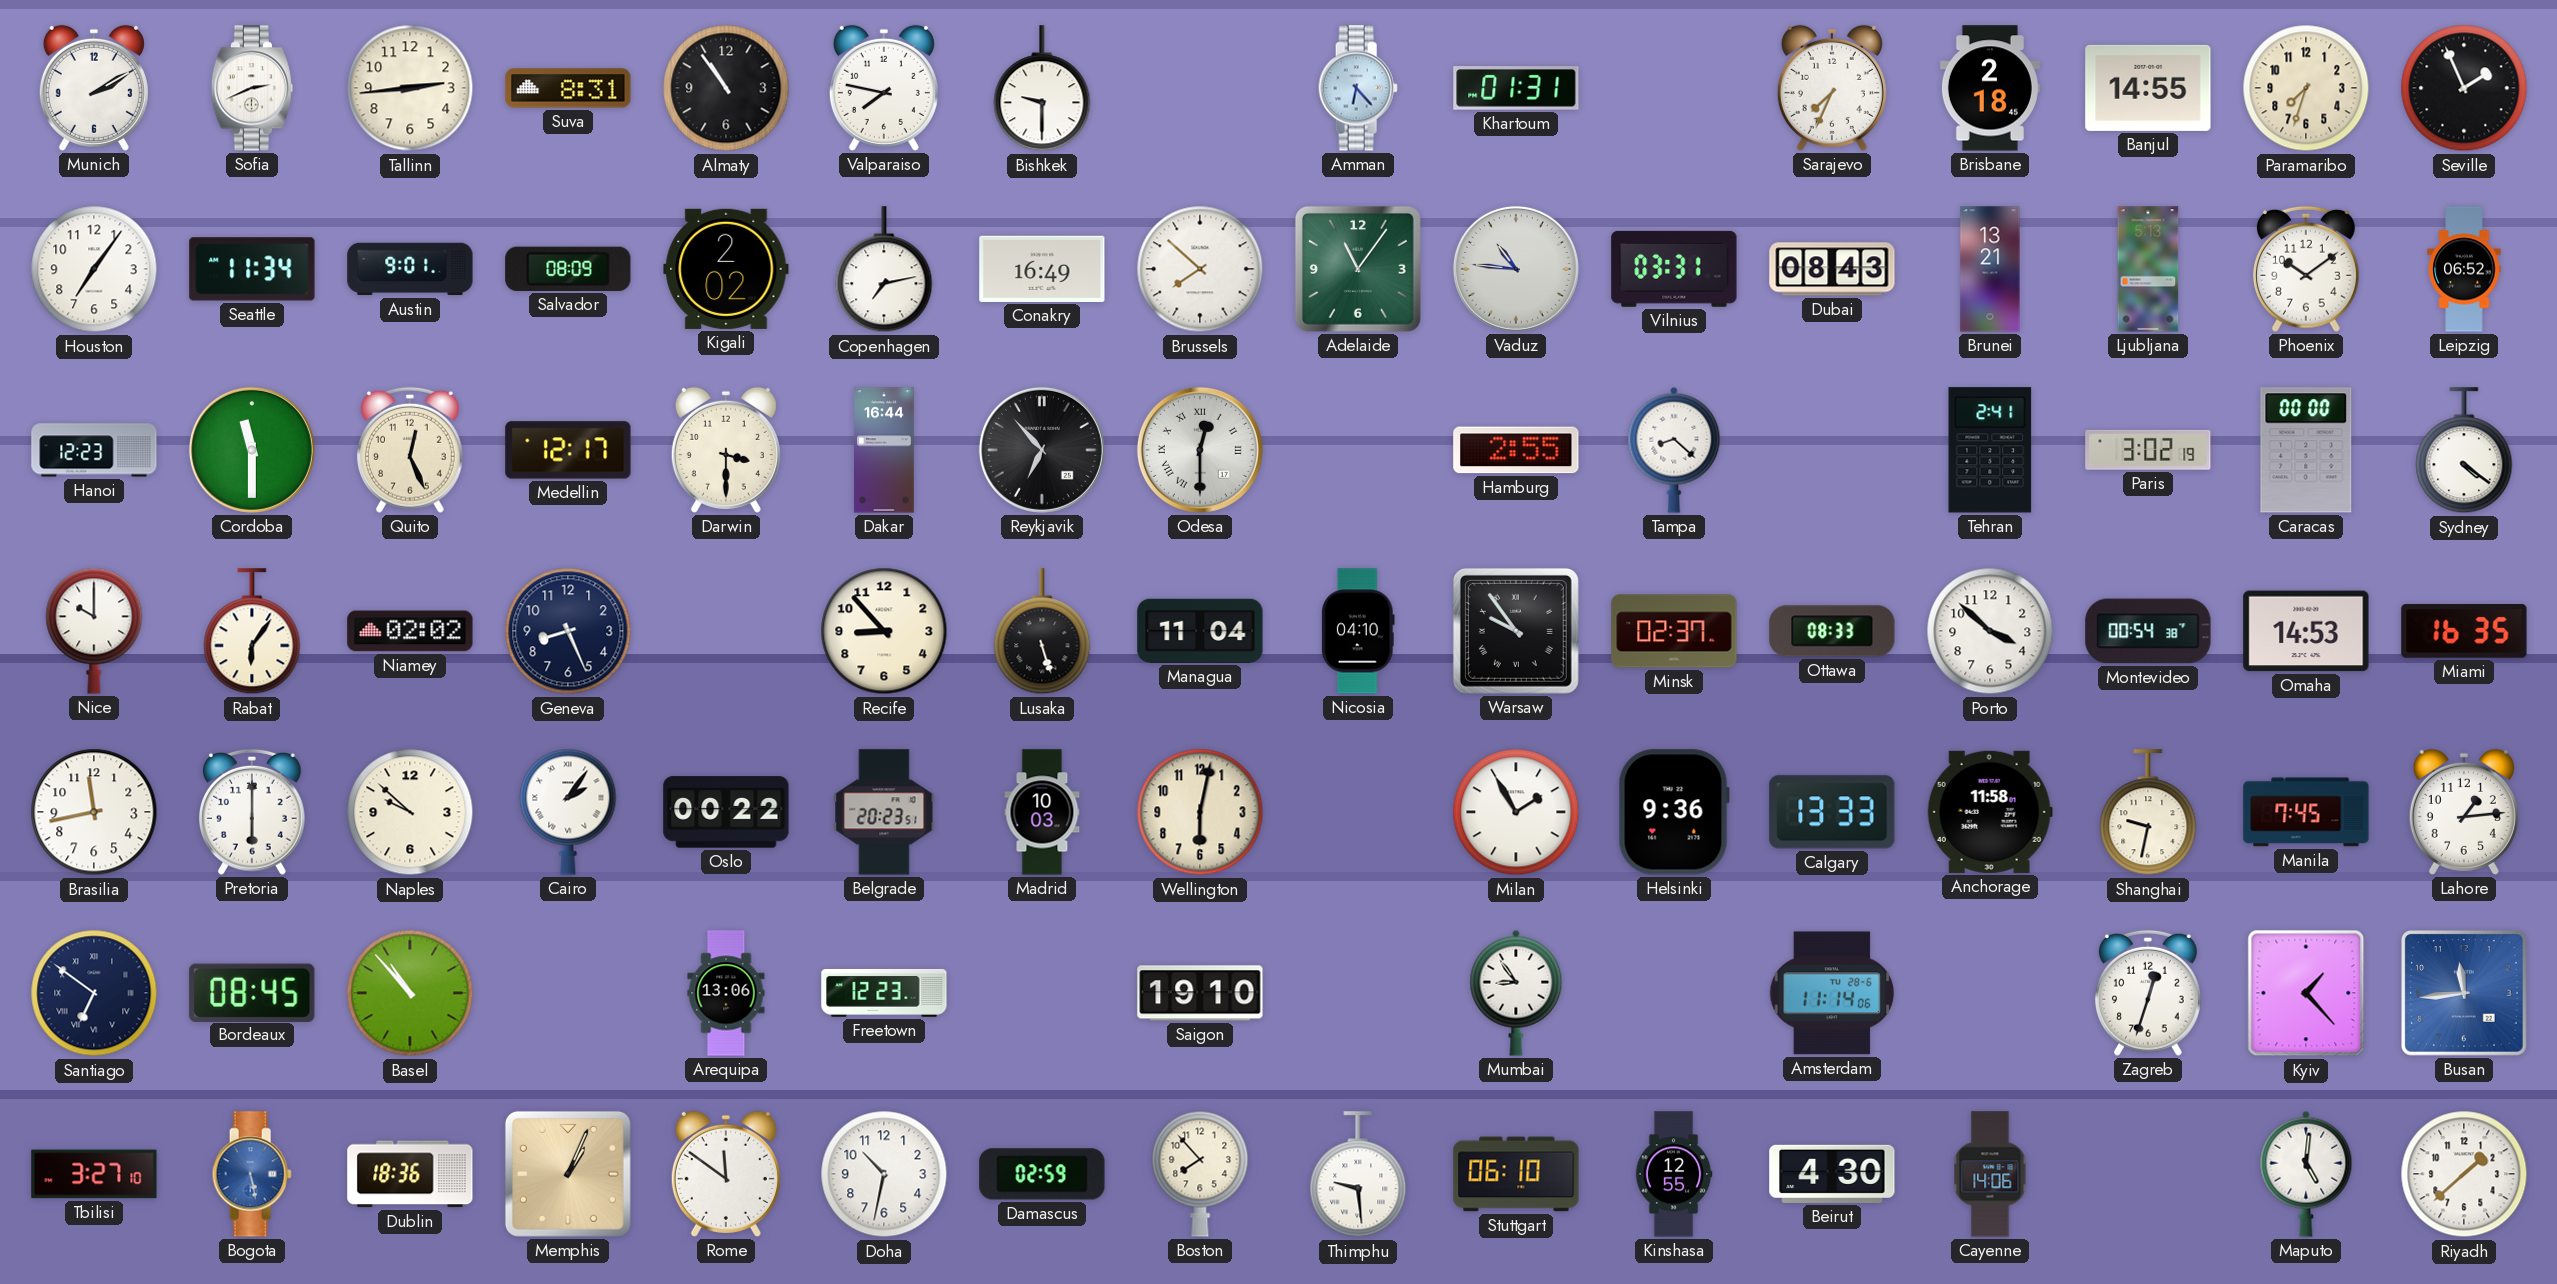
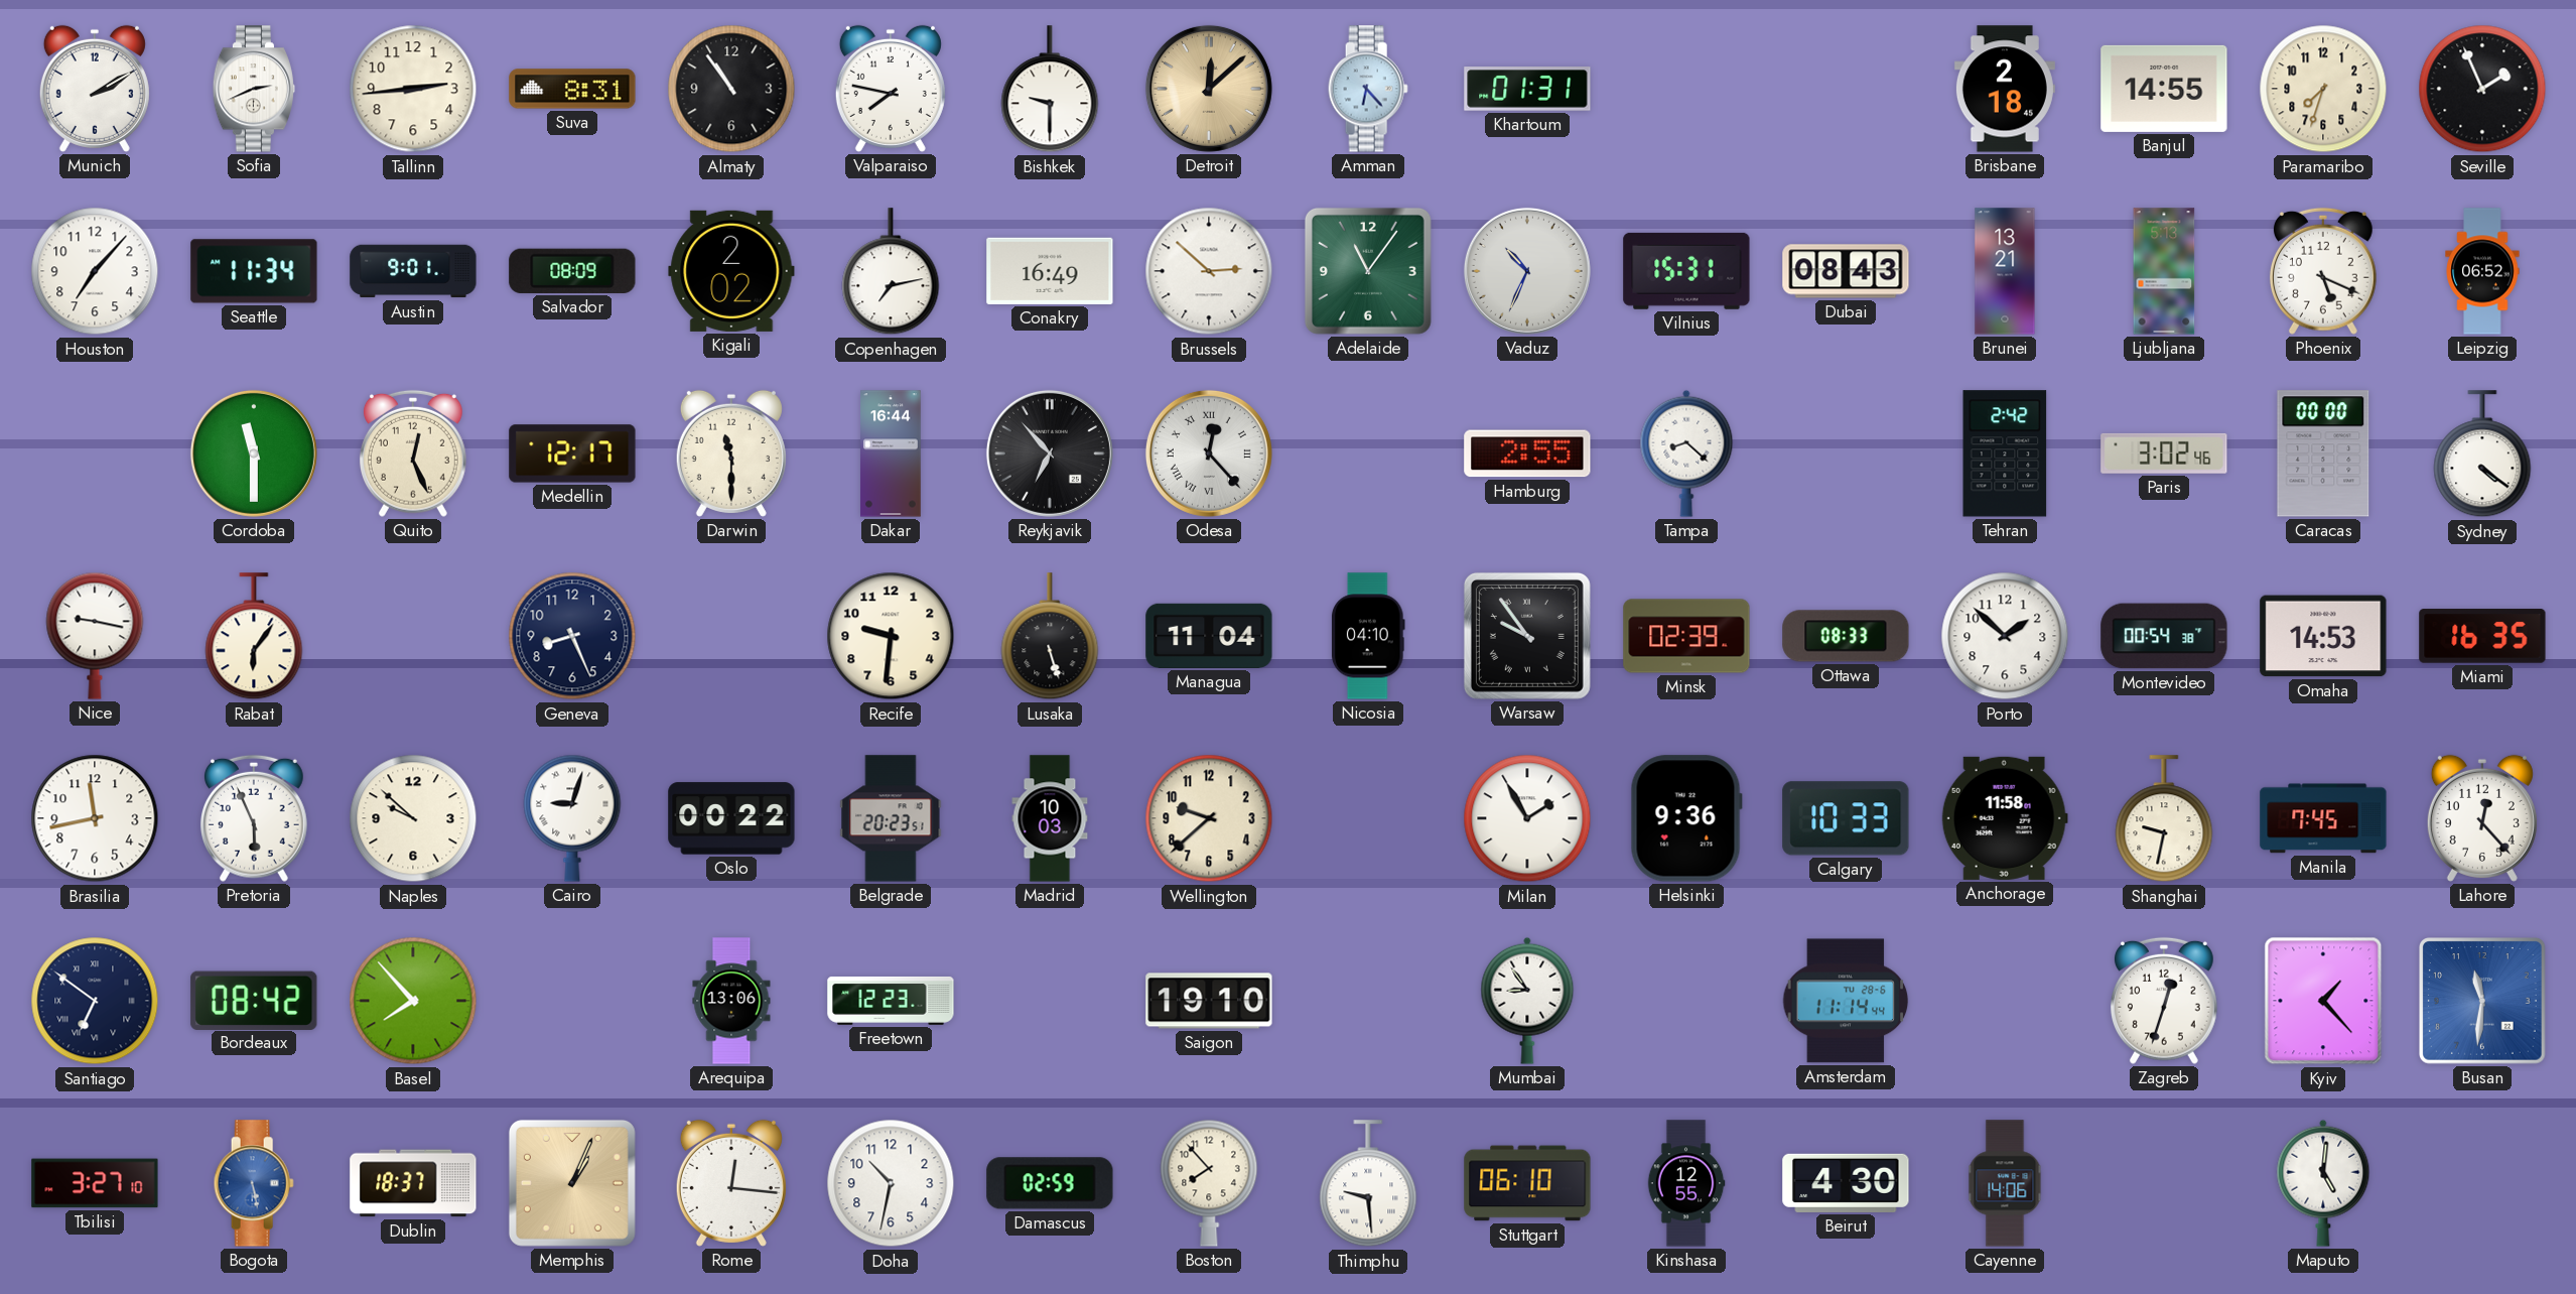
Detroit: none -> 12:08 (1209, 89)
Sarajevo: 7:34 -> none (1832, 88)
Houston: 7:06 -> 7:07 (95, 271)
Brussels: 7:52 -> 2:52 (1209, 271)
Vaduz: 10:46 -> 10:34 (1527, 271)
Vilnius: 03:31 -> 15:31 (1686, 271)
Phoenix: 10:09 -> 5:19 (2323, 271)
Hanoi: 12:23 -> none (94, 450)
Darwin: 3:30 -> 11:30 (731, 454)
Odesa: 12:30 -> 12:23 (1209, 454)
Tehran: 2:41 -> 2:42 (2005, 454)
Paris: 3:02:19 -> 3:02:46 (2164, 454)
Nice: 10:00 -> 9:17 (95, 636)
Niamey: 02:02 -> none (410, 631)
Recife: 8:53 -> 9:31 (891, 636)
Minsk: 02:37 -> 02:39 (1686, 636)
Porto: 3:52 -> 1:52 (2005, 636)
Pretoria: 6:00 -> 5:56 (254, 818)
Cairo: 2:06 -> 9:03 (572, 818)
Wellington: 6:02 -> 9:38 (1209, 818)
Calgary: 13:33 -> 10:33 (1846, 818)
Lahore: 1:14 -> 12:23 (2482, 818)
Bordeaux: 08:45 -> 08:42 (254, 1000)
Basel: 10:53 -> 7:53 (413, 1001)
Amsterdam: 11:14:06 -> 11:14:44 (1846, 1001)
Busan: 11:44 -> 11:31 (2483, 1002)
Dublin: 18:36 -> 18:37 (413, 1183)
Rome: 11:51 -> 12:16 (731, 1183)
Riyadh: 1:38 -> none (2464, 1174)
